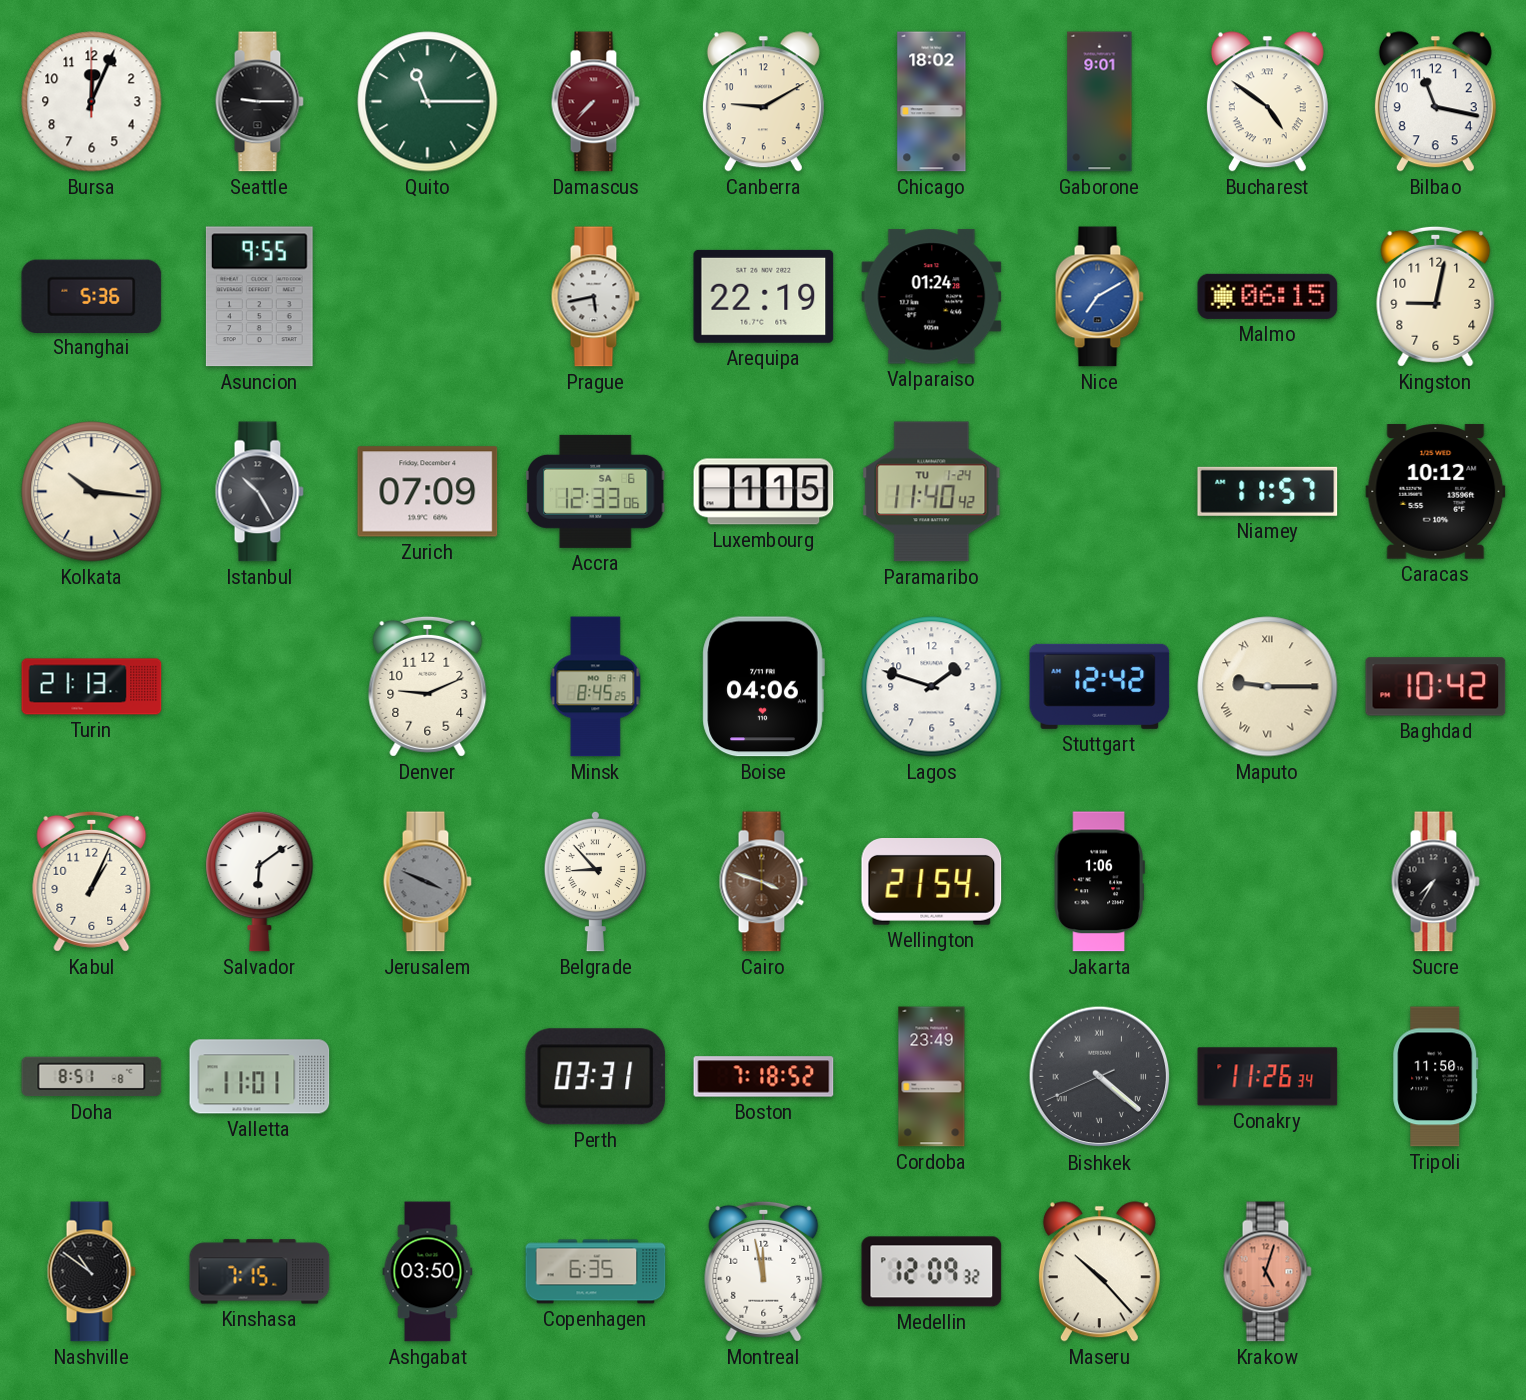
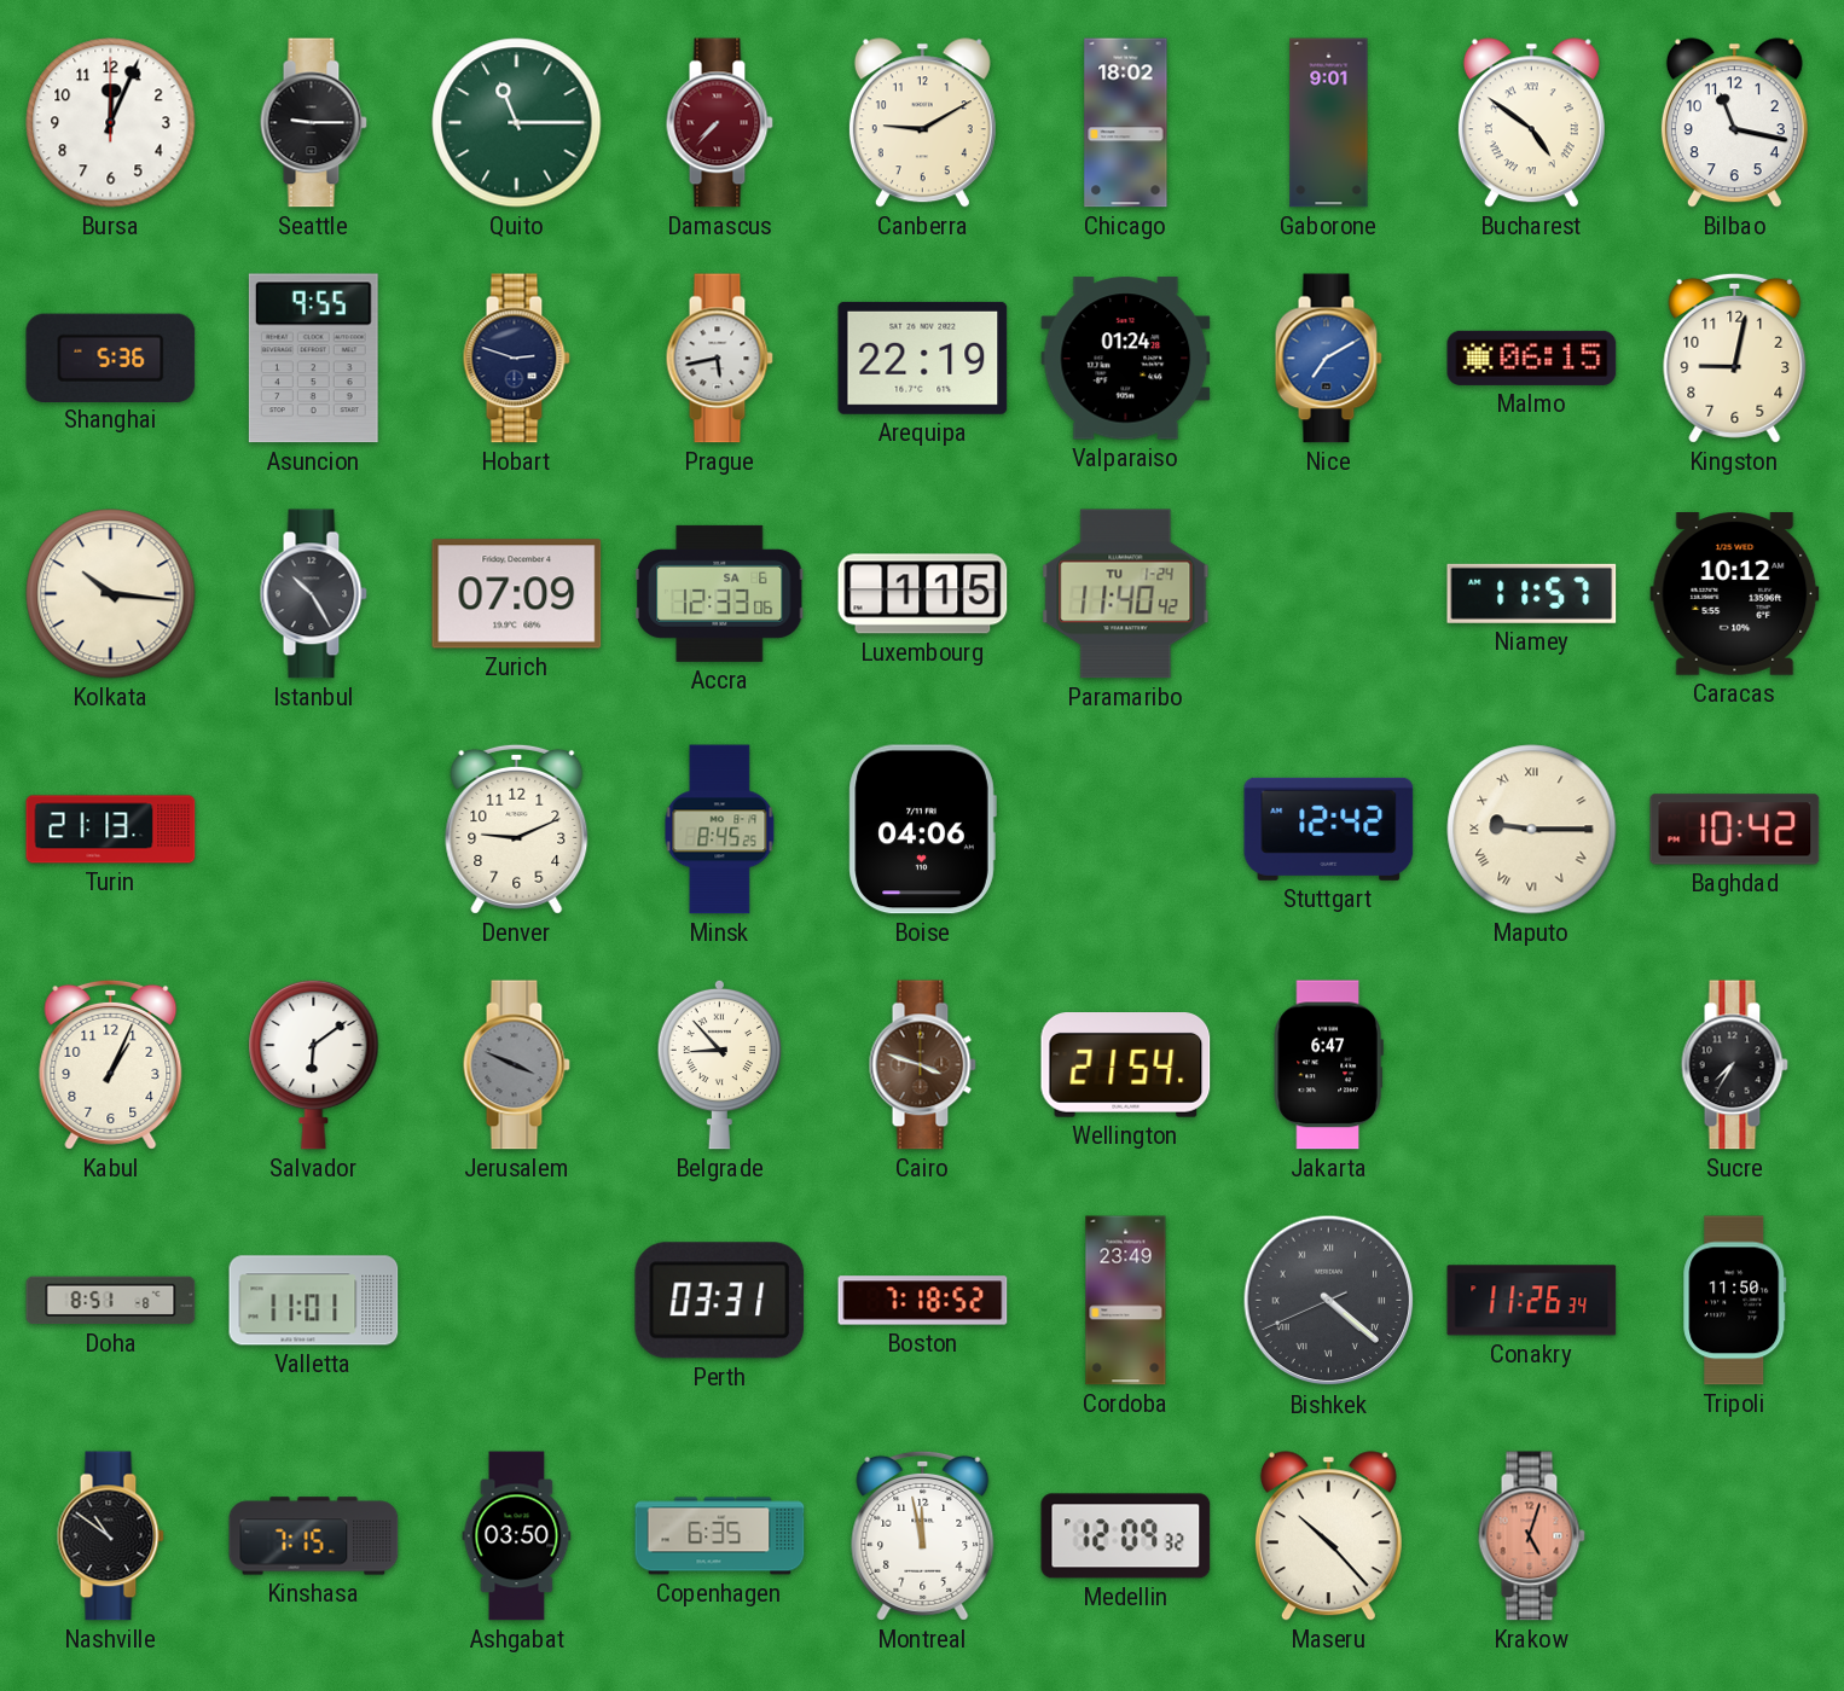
Hobart: none -> 2:48 (516, 359)
Lagos: 1:48 -> none (932, 687)
Jakarta: 1:06 -> 6:47 (1328, 1065)
